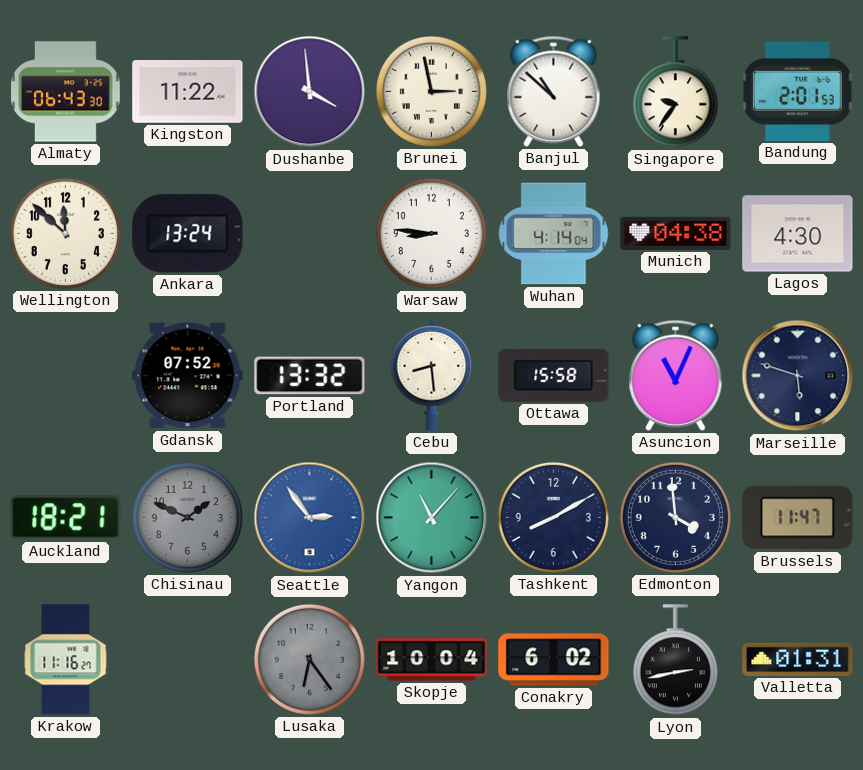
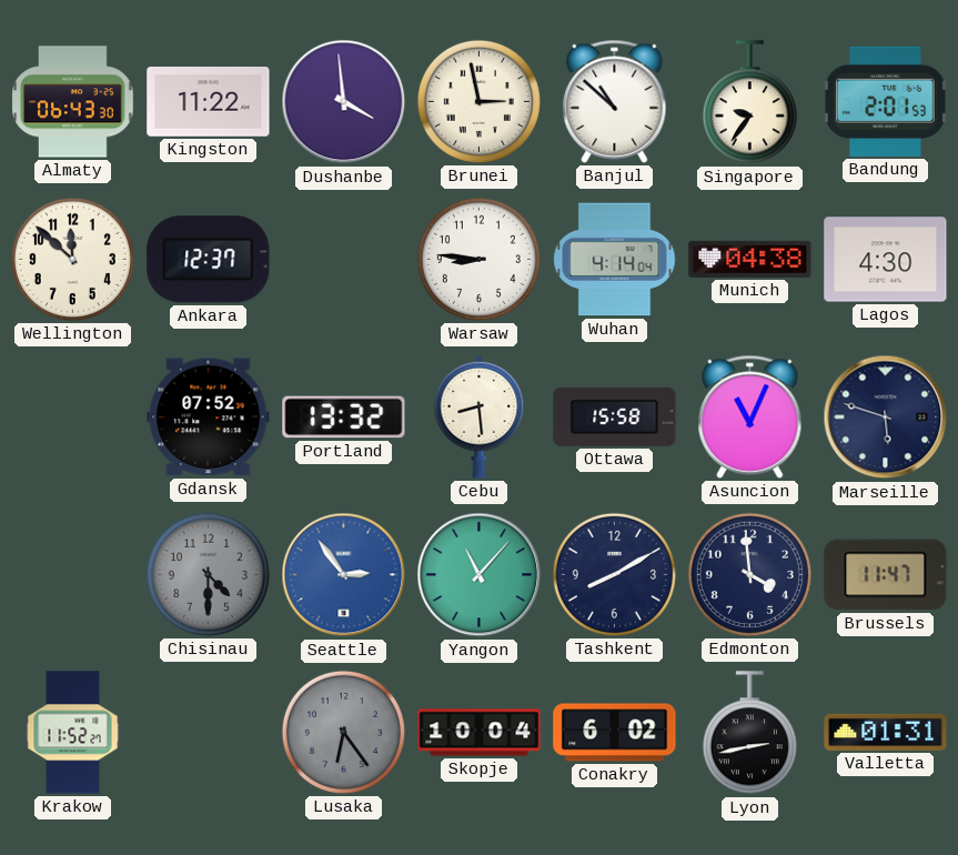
Ankara: 13:24 -> 12:37 (209, 260)
Auckland: 18:21 -> none (66, 518)
Chisinau: 1:49 -> 4:30 (208, 574)
Krakow: 11:16 -> 11:52 (73, 733)
